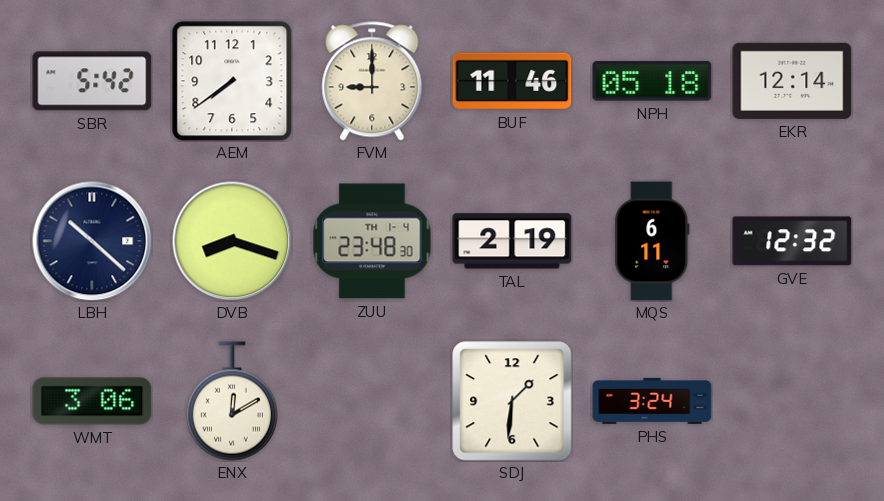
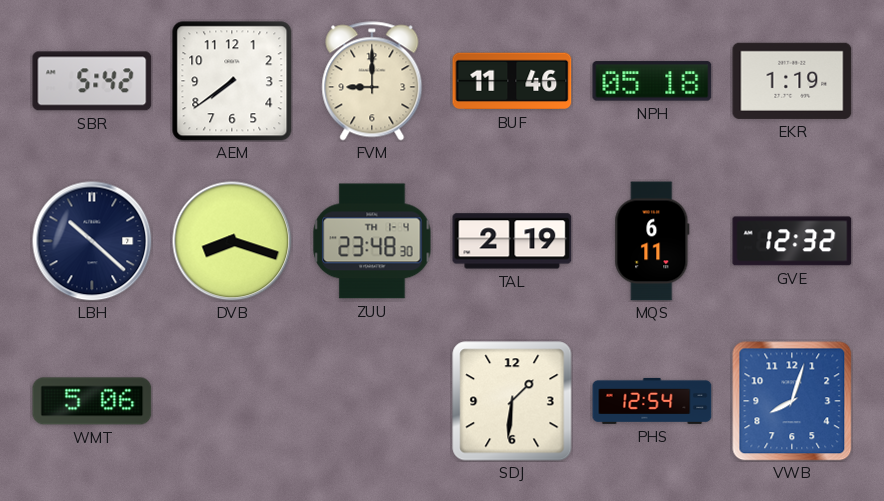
EKR: 12:14 -> 1:19 (792, 81)
WMT: 3:06 -> 5:06 (92, 401)
ENX: 12:10 -> none (232, 401)
PHS: 3:24 -> 12:54 (652, 401)
VWB: none -> 8:03 (792, 401)
